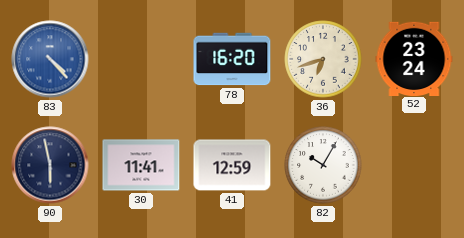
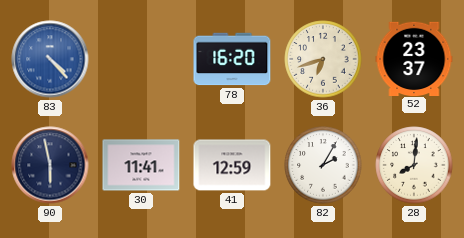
52: 23:24 -> 23:37 (414, 58)
82: 10:05 -> 2:05 (323, 165)
28: none -> 8:01 (414, 165)
